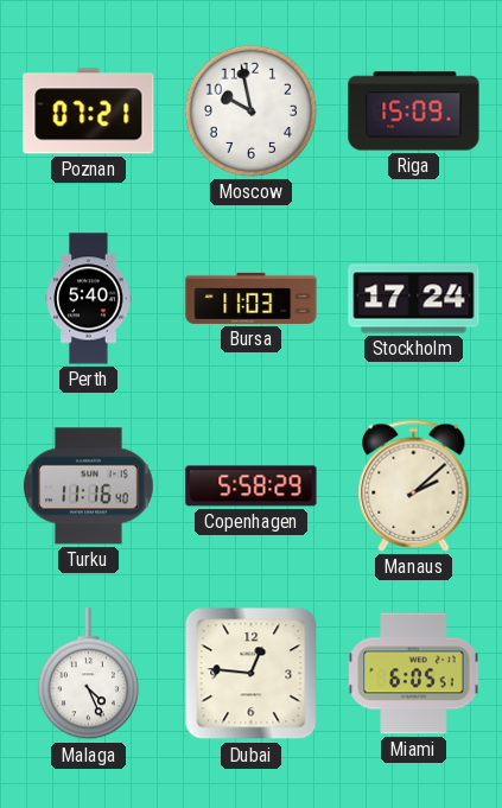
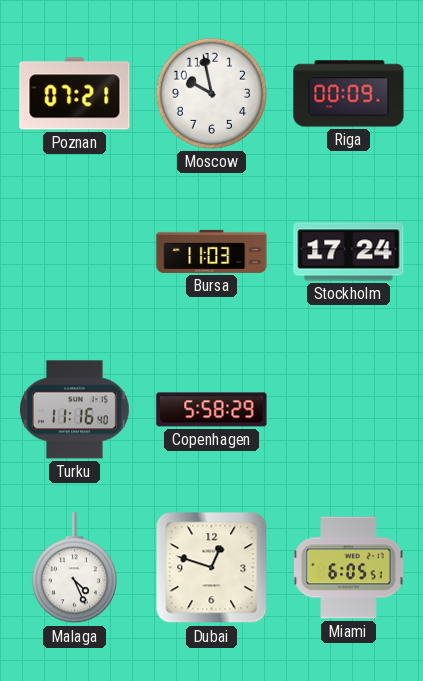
Riga: 15:09 -> 00:09 (349, 94)
Perth: 5:40 -> none (89, 299)
Manaus: 2:08 -> none (414, 485)
Dubai: 12:46 -> 12:48 (212, 568)
